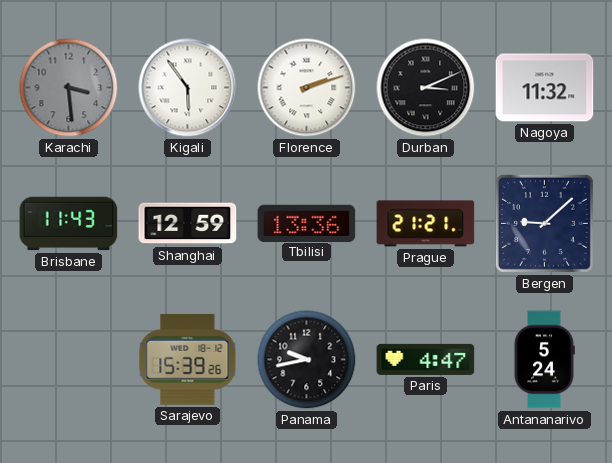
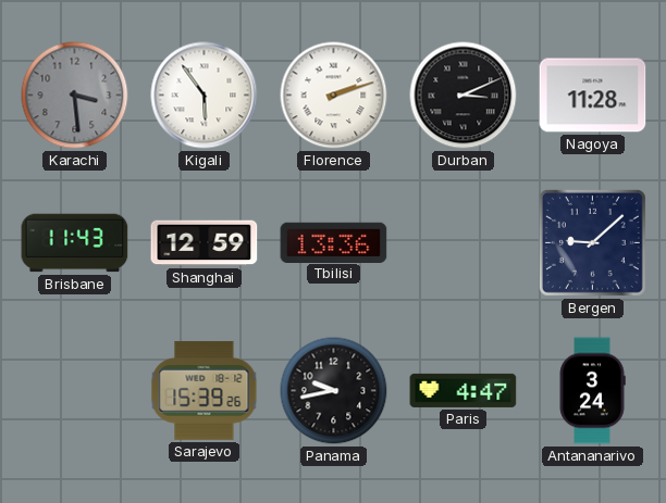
Nagoya: 11:32 -> 11:28 (593, 96)
Prague: 21:21 -> none (426, 224)
Antananarivo: 5:24 -> 3:24 (592, 391)
